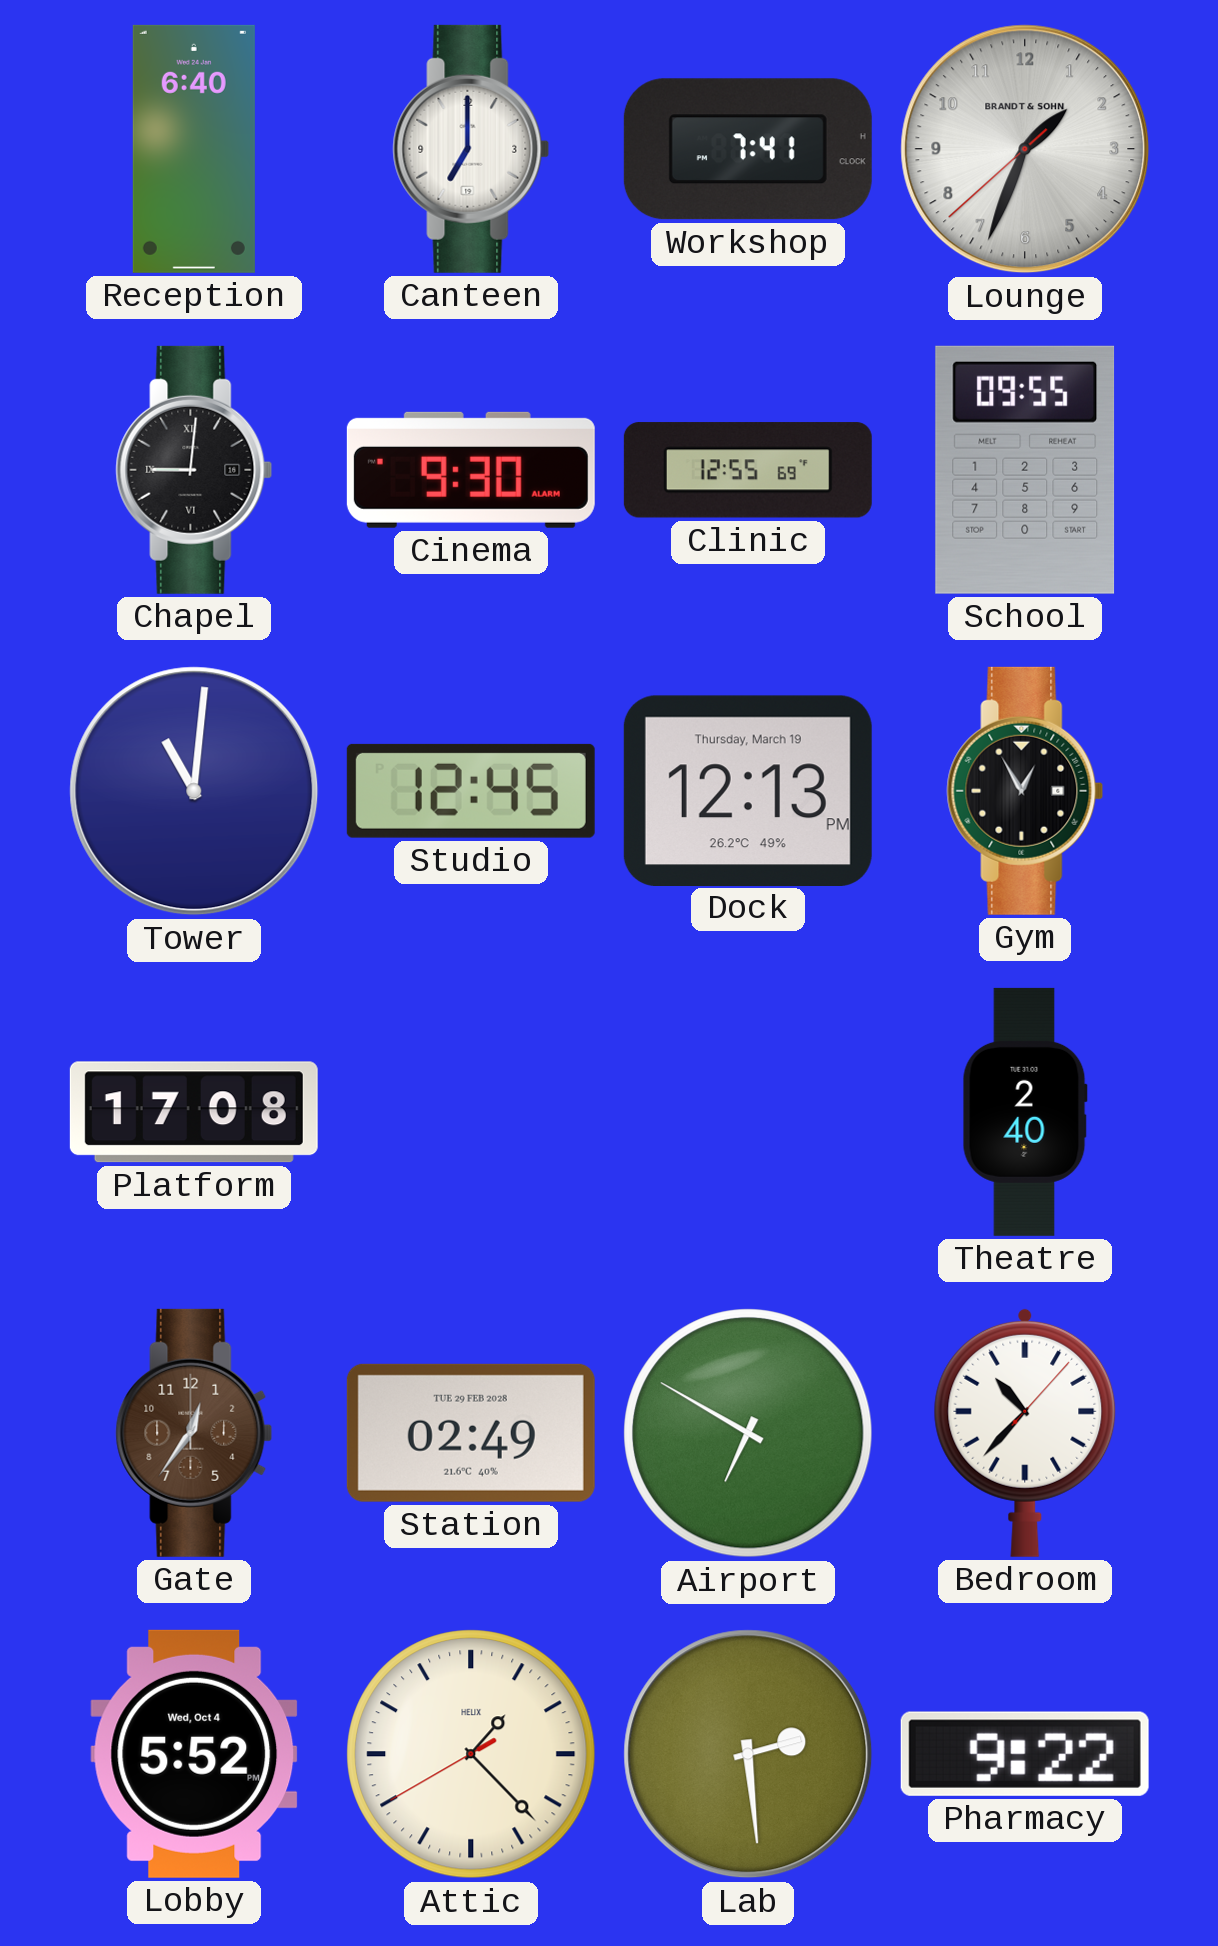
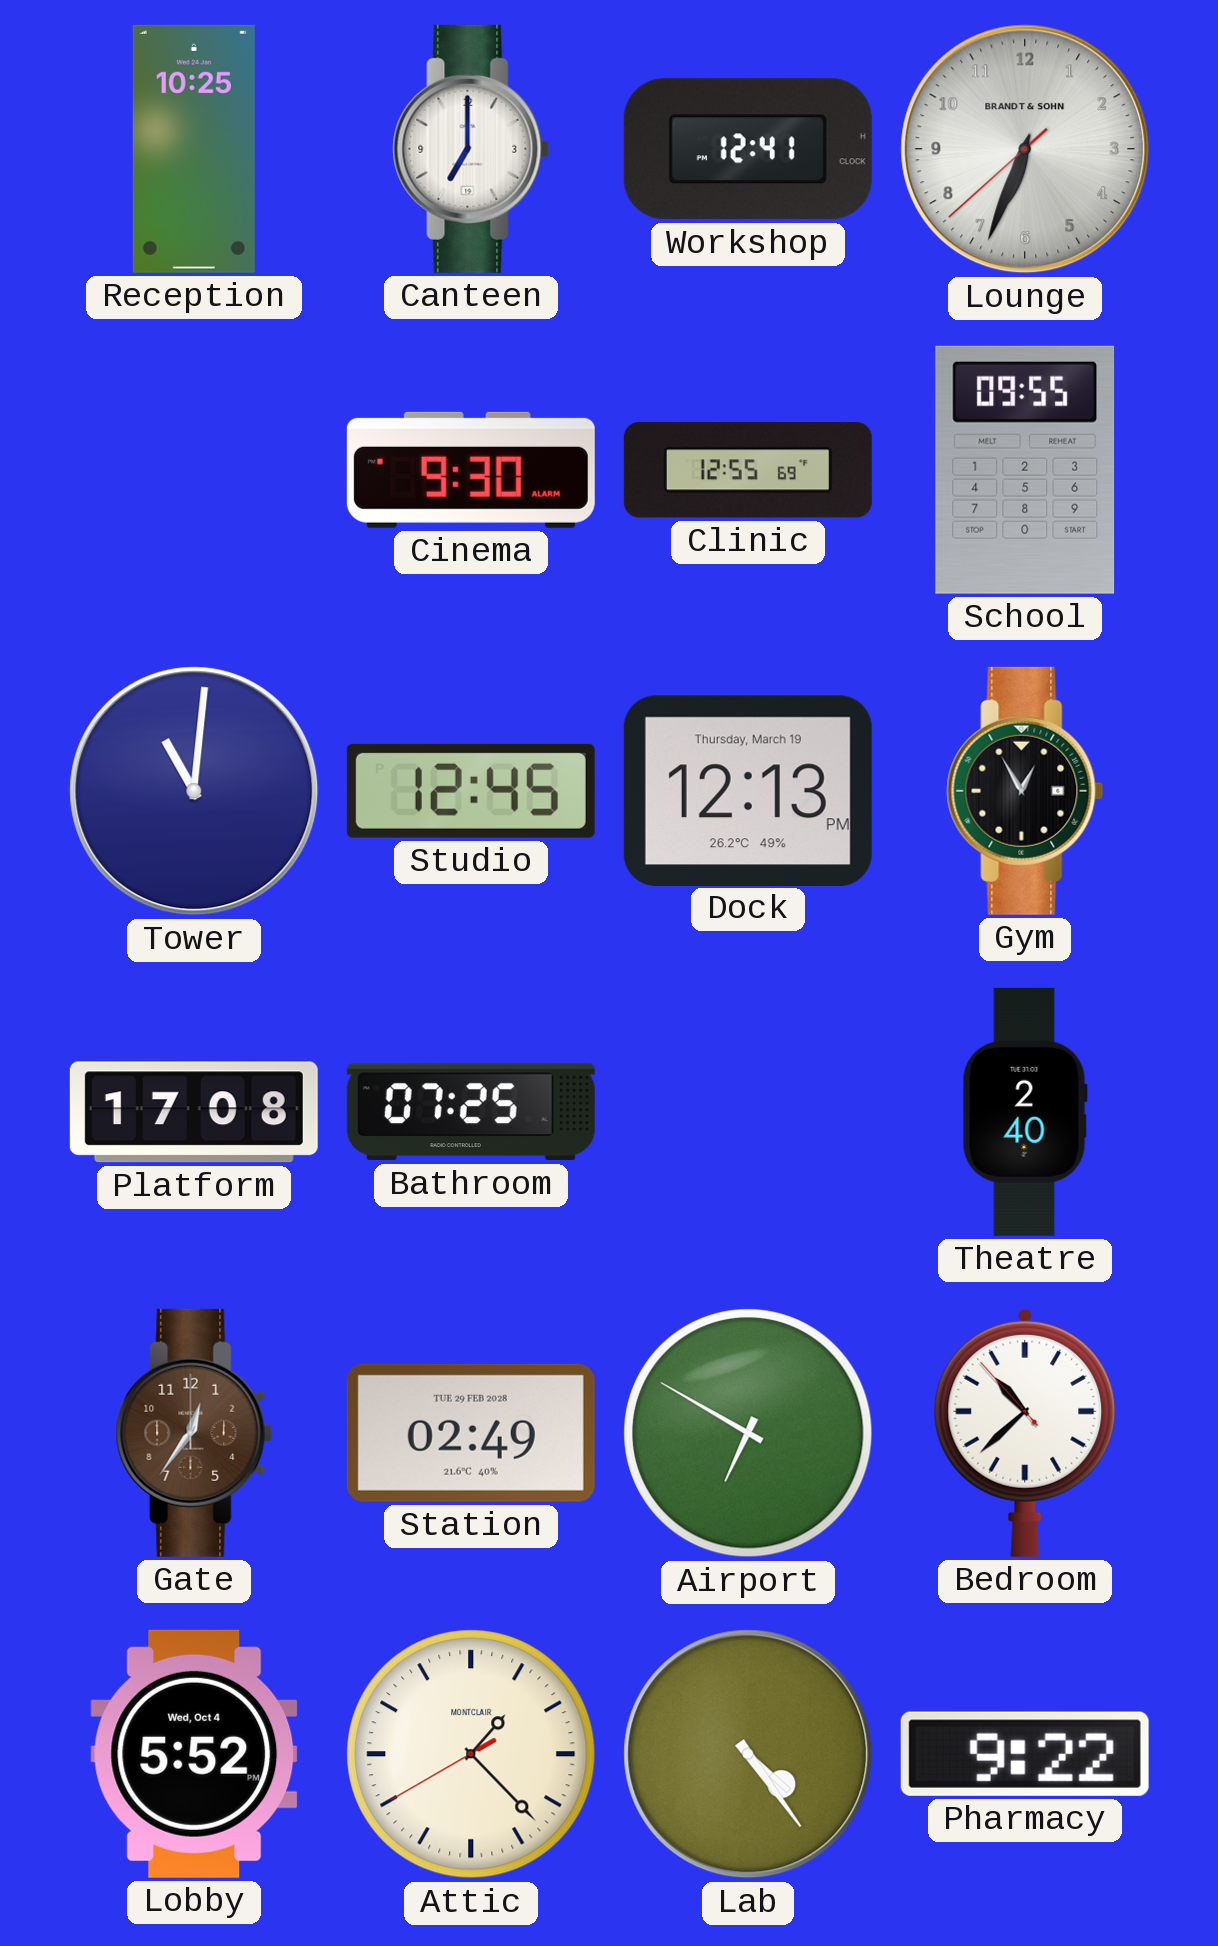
Reception: 6:40 -> 10:25 (194, 149)
Workshop: 7:41 -> 12:41 (748, 149)
Lounge: 1:33 -> 6:33 (1025, 149)
Chapel: 9:01 -> none (194, 470)
Bathroom: none -> 07:25 (471, 1112)
Bedroom: 10:37:07 -> 10:37:53 (1025, 1432)
Attic brand: HELIX -> MONTCLAIR (471, 1754)
Lab: 2:29 -> 4:24 (748, 1754)
